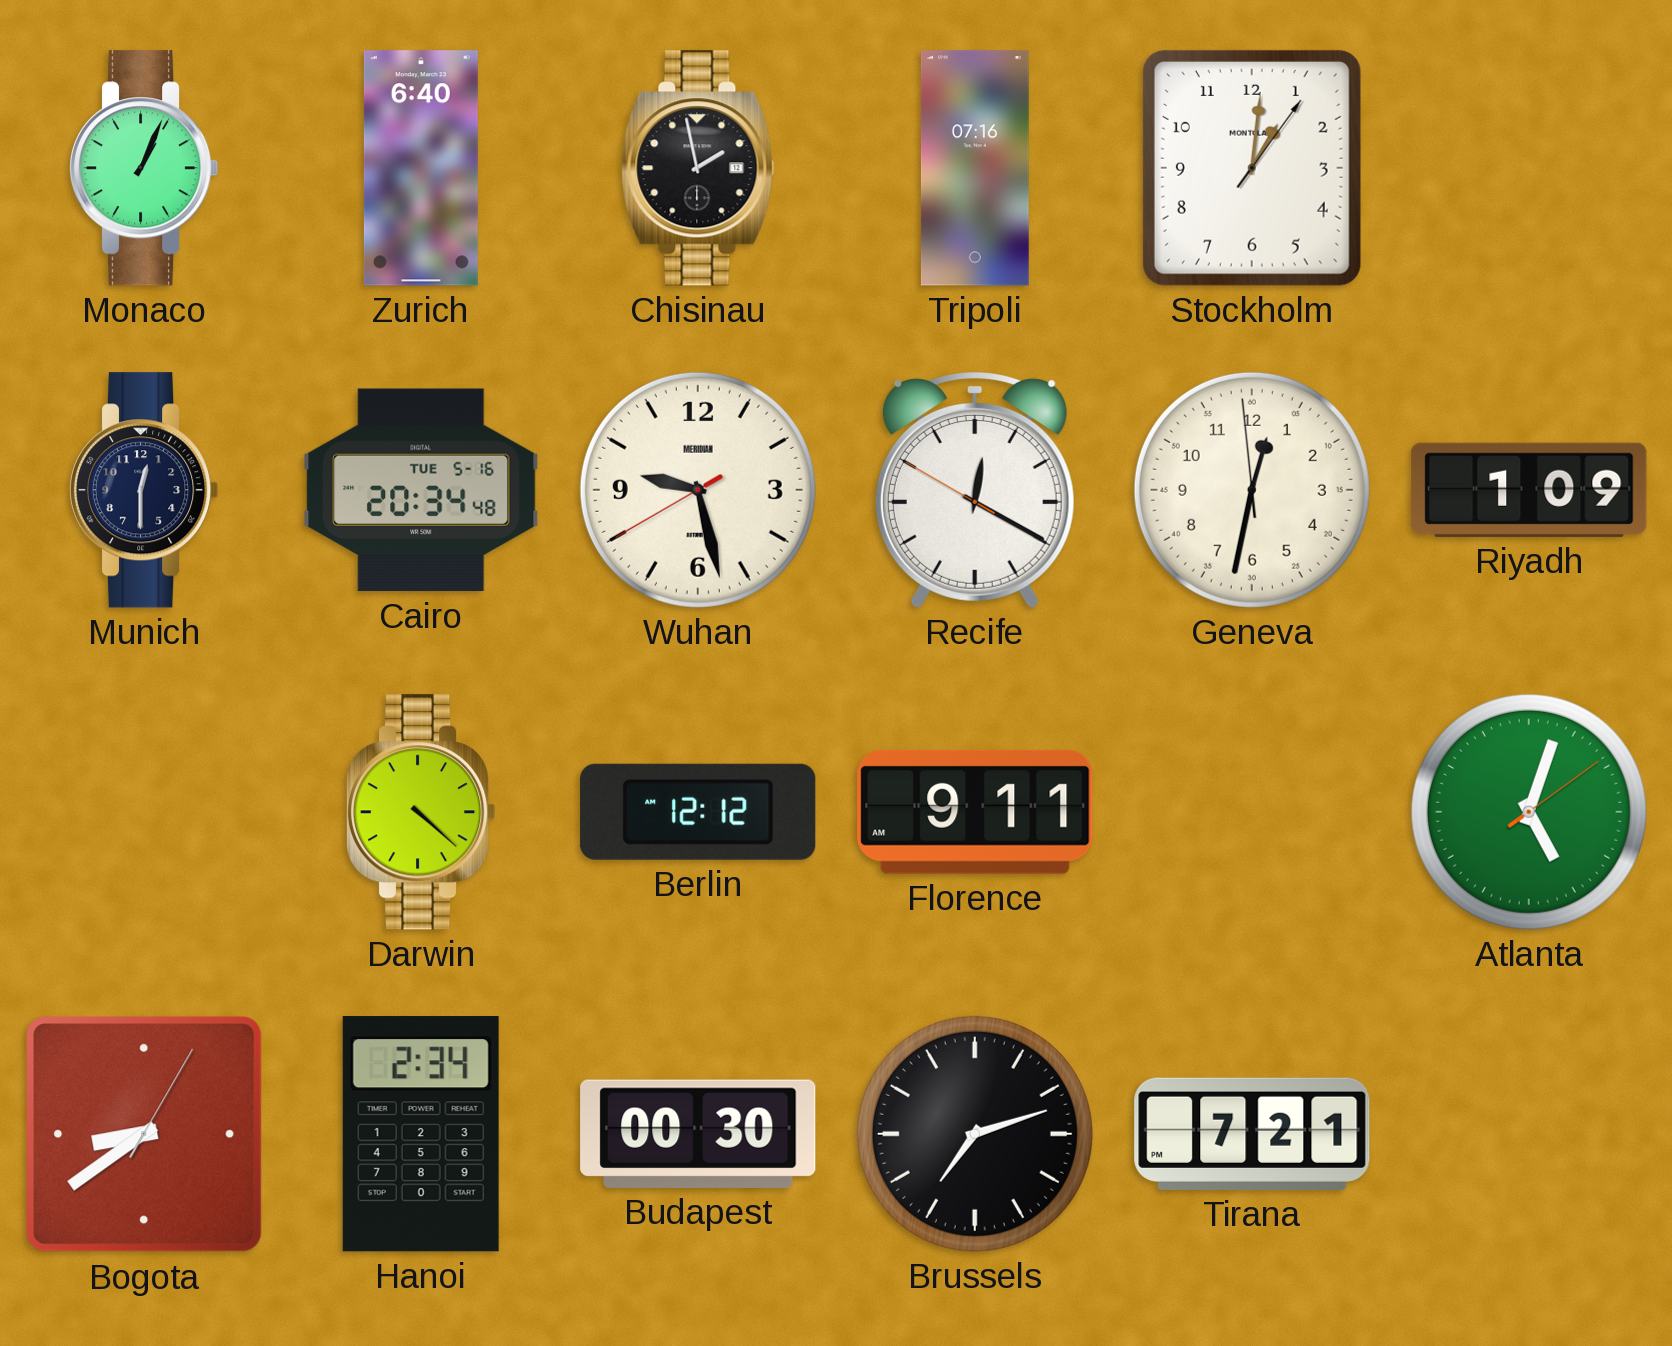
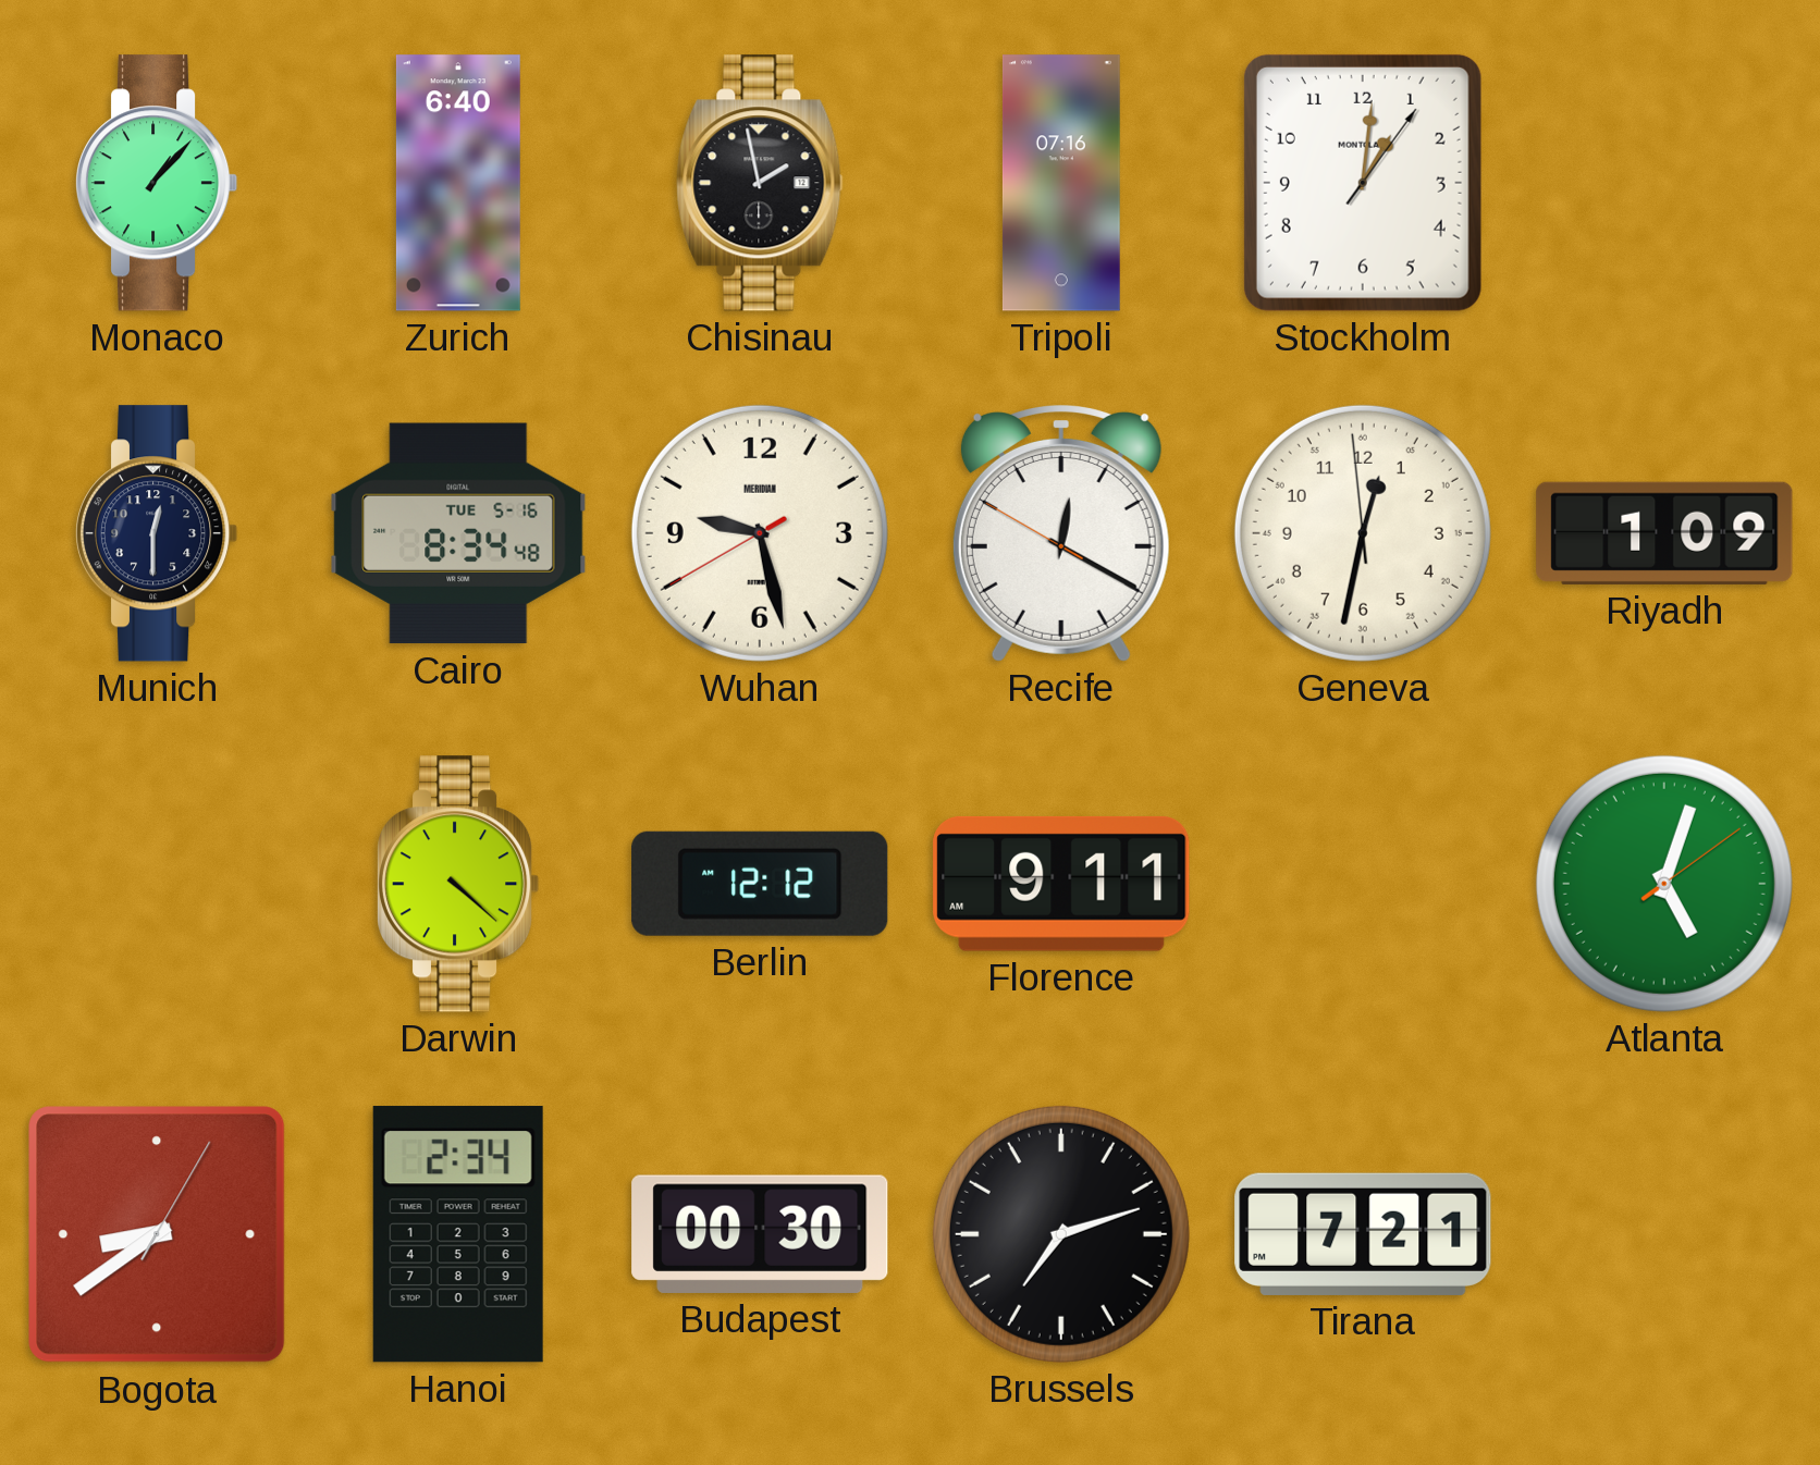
Monaco: 1:04 -> 1:07 (157, 183)
Cairo: 20:34 -> 8:34 (458, 533)
